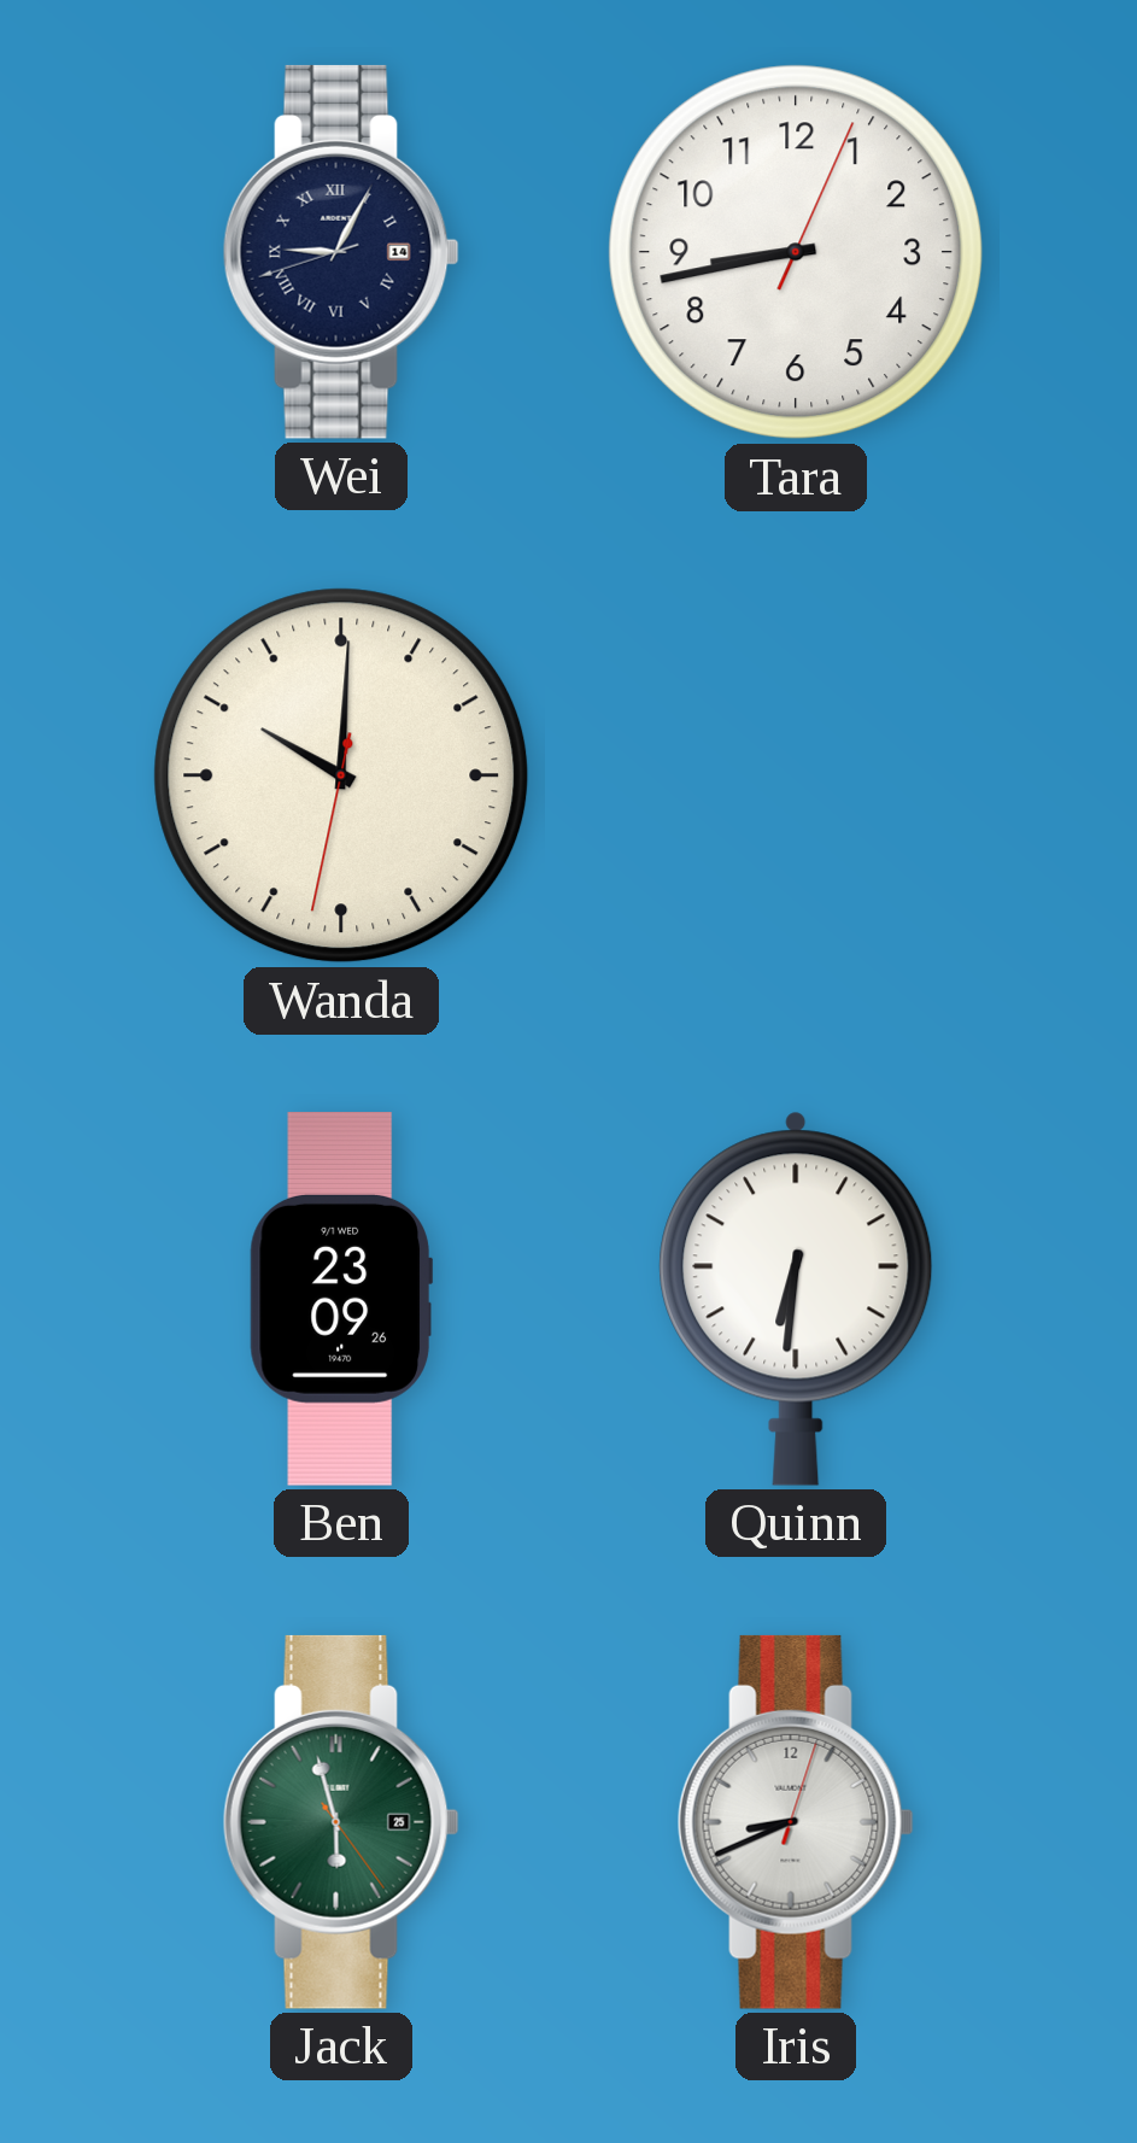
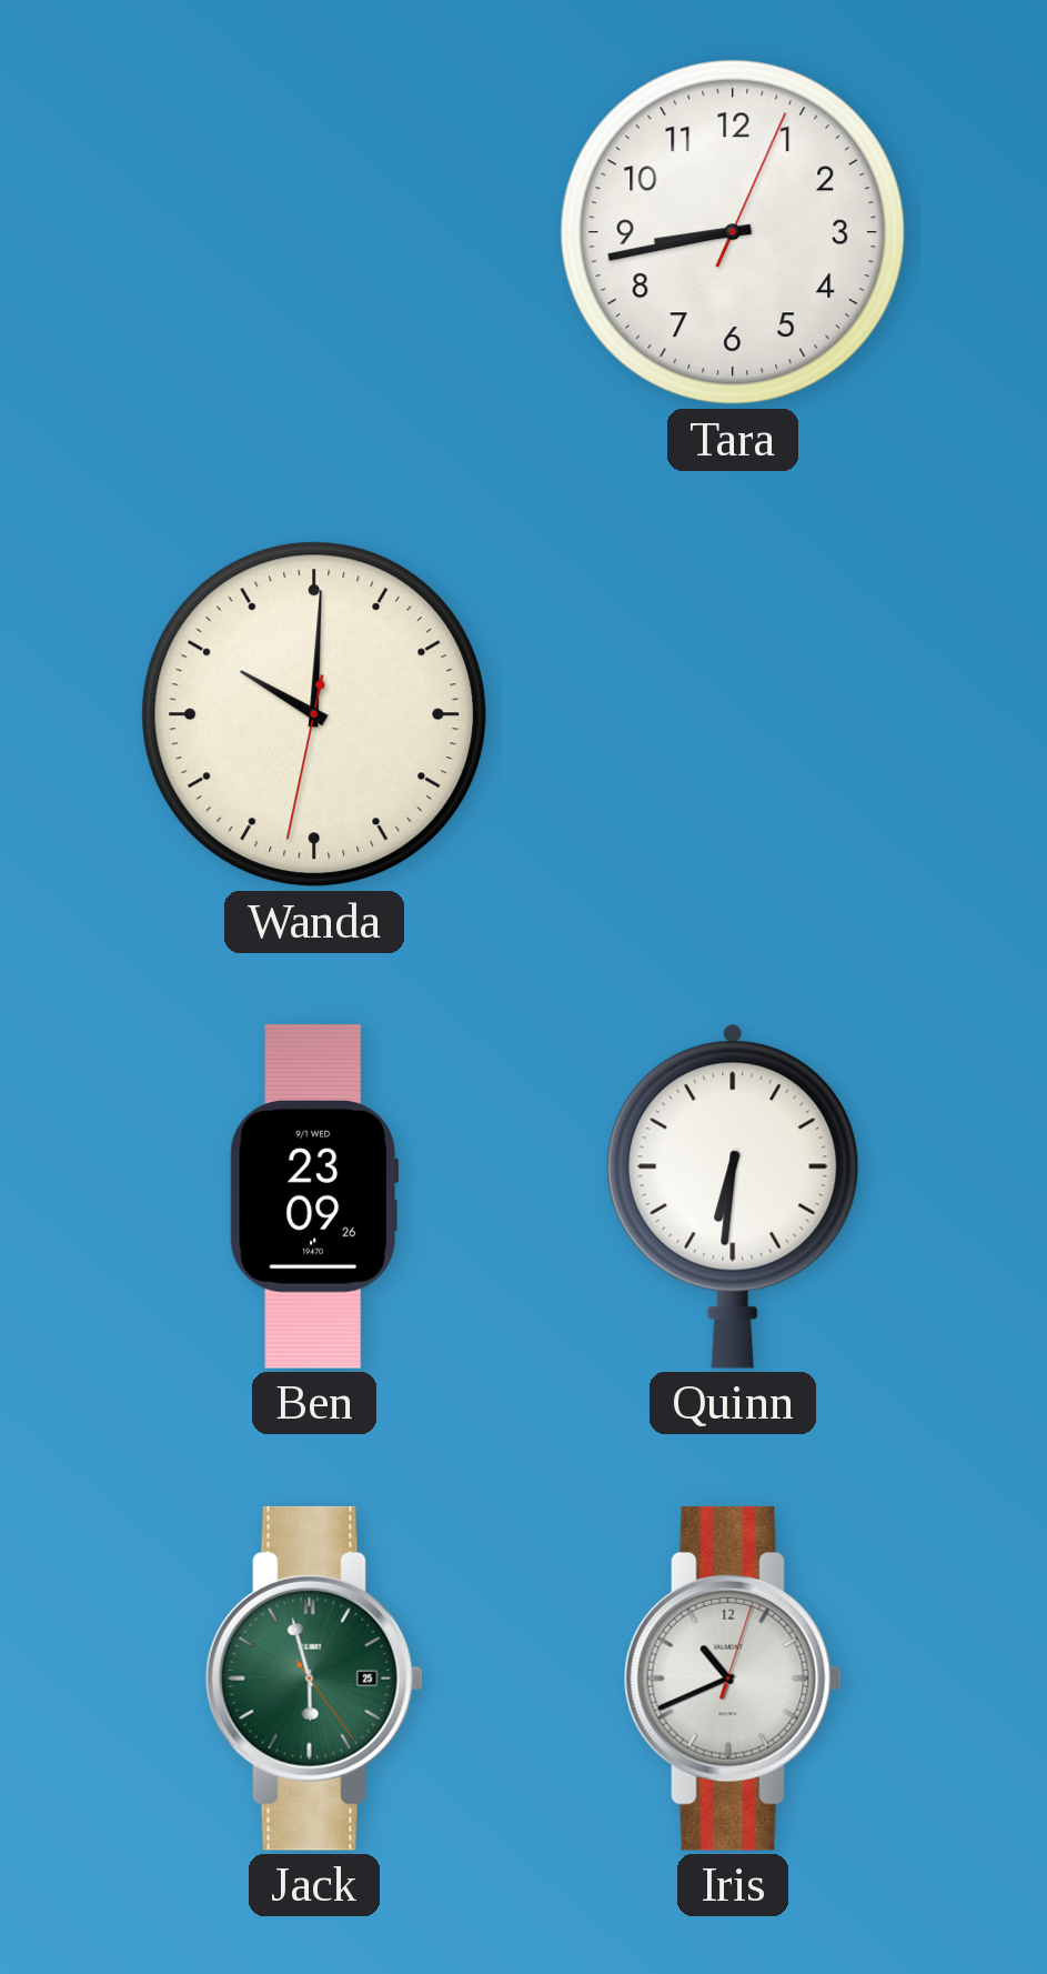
Wei: 9:04 -> none (341, 252)
Iris: 8:41 -> 10:41 (733, 1679)
